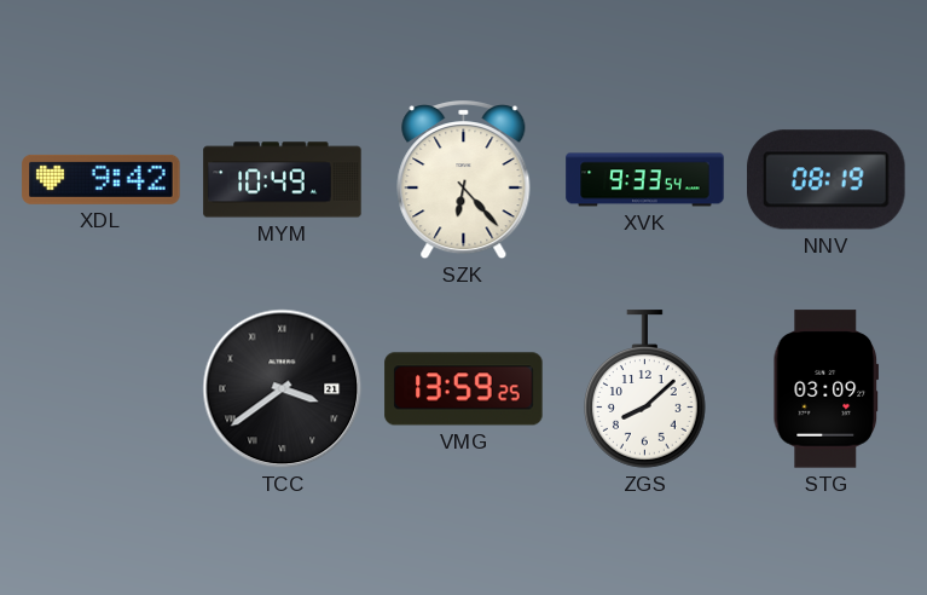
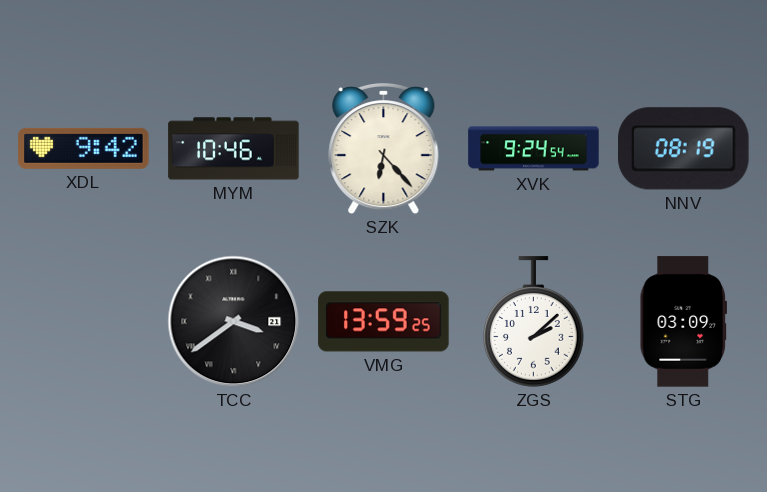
MYM: 10:49 -> 10:46 (234, 149)
XVK: 9:33 -> 9:24 (534, 149)
ZGS: 8:08 -> 2:08 (534, 322)
